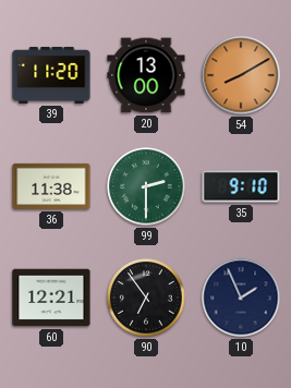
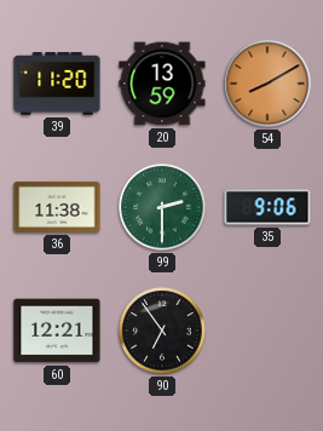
20: 13:00 -> 13:59 (162, 84)
35: 9:10 -> 9:06 (267, 207)
10: 1:56 -> none (241, 298)
